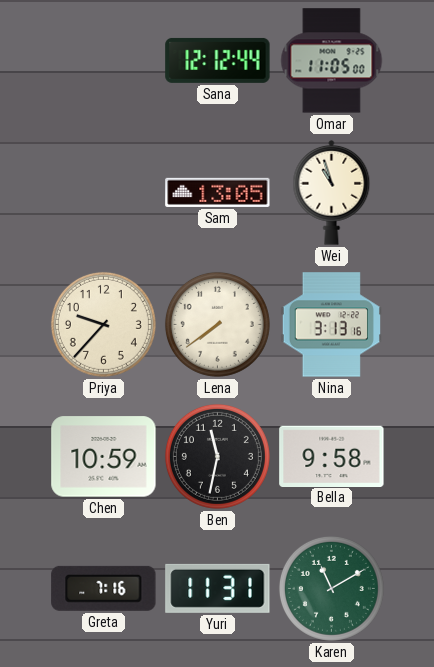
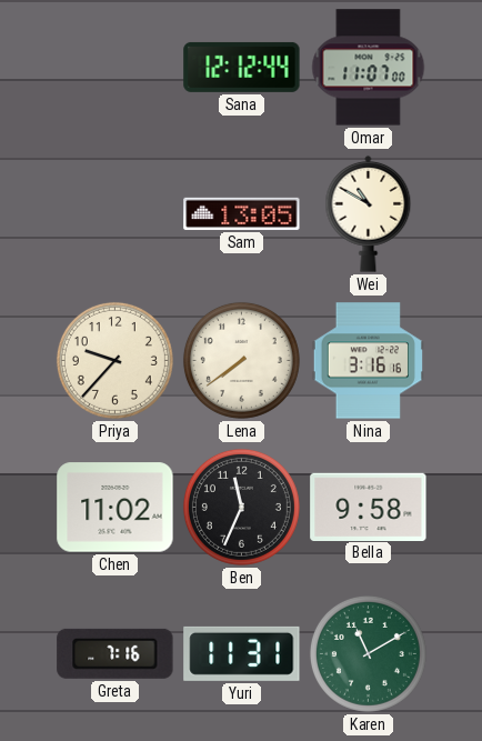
Omar: 11:05 -> 11:07 (369, 68)
Wei: 10:57 -> 10:50 (369, 213)
Nina: 3:13 -> 3:16 (368, 361)
Chen: 10:59 -> 11:02 (116, 508)
Ben: 11:32 -> 11:34 (241, 507)
